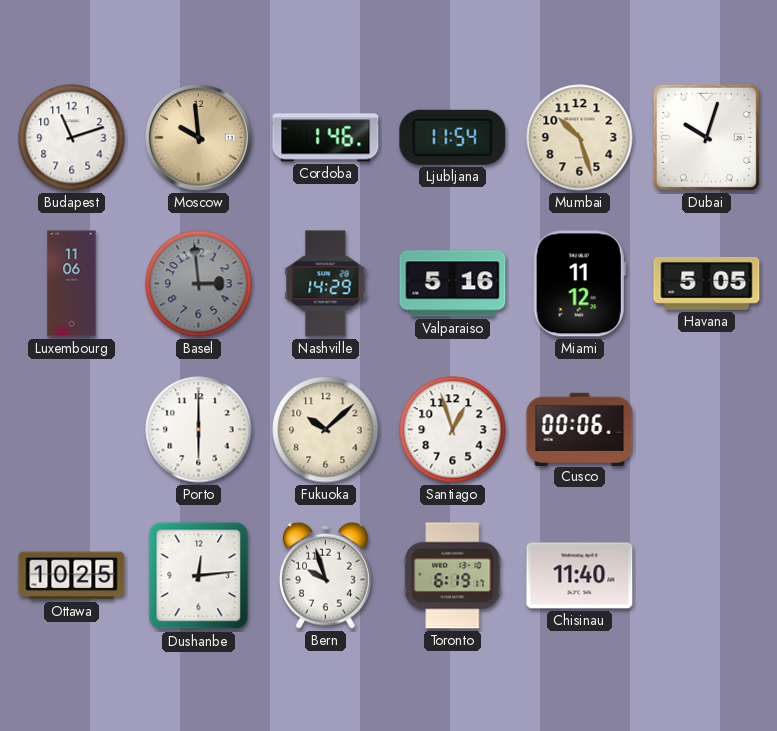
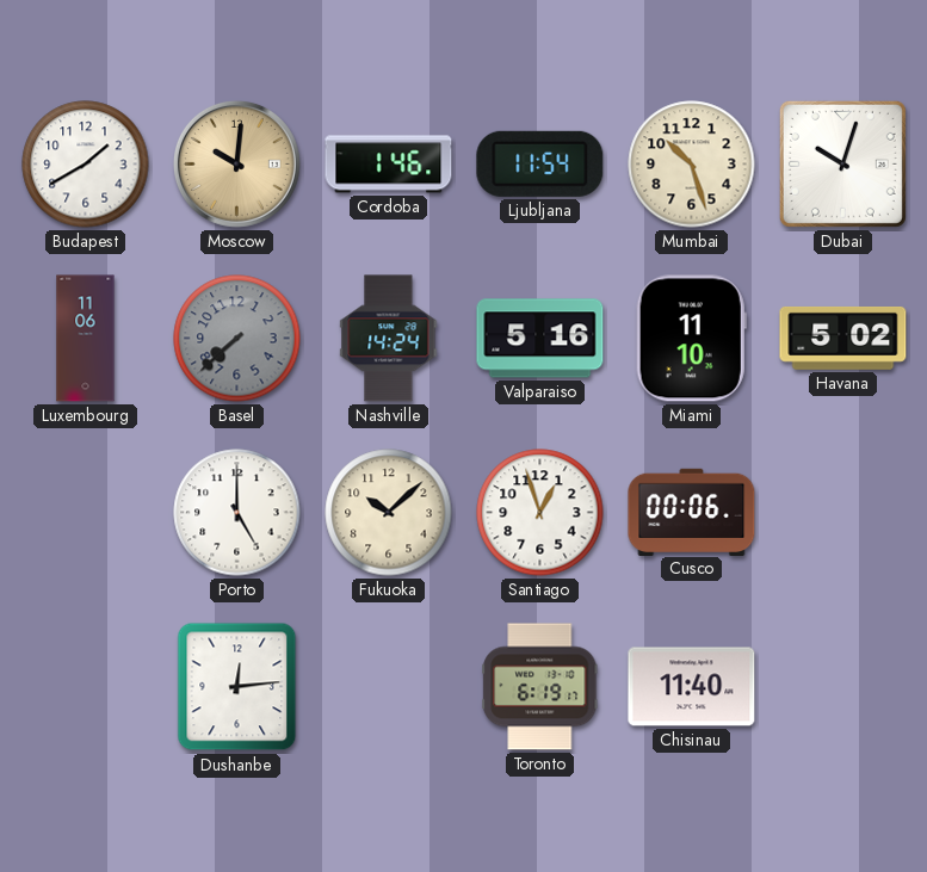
Budapest: 11:12 -> 1:40 (86, 165)
Moscow: 9:59 -> 10:01 (236, 163)
Basel: 2:59 -> 7:38 (237, 339)
Nashville: 14:29 -> 14:24 (389, 339)
Miami: 11:12 -> 11:10 (691, 339)
Havana: 5:05 -> 5:02 (843, 338)
Porto: 6:00 -> 5:00 (237, 513)
Ottawa: 10:25 -> none (72, 576)
Bern: 9:57 -> none (326, 575)
